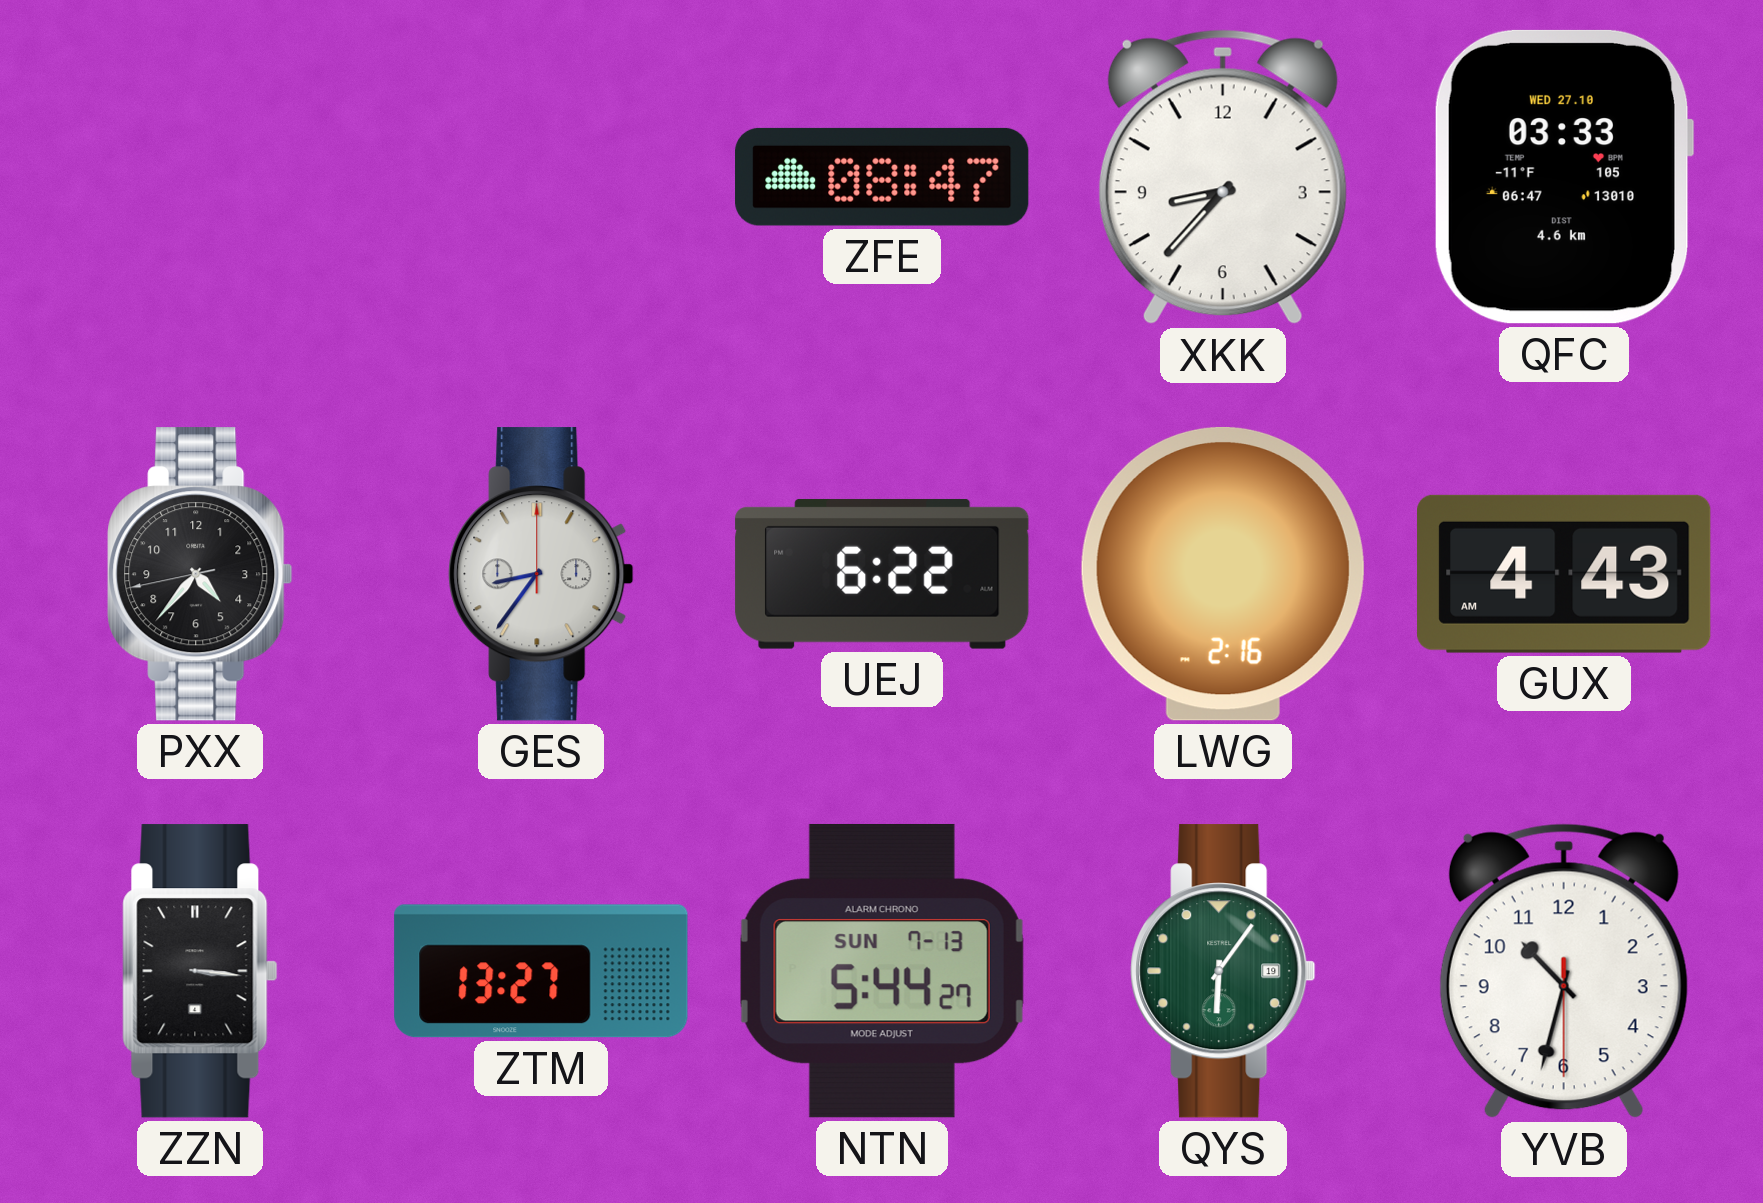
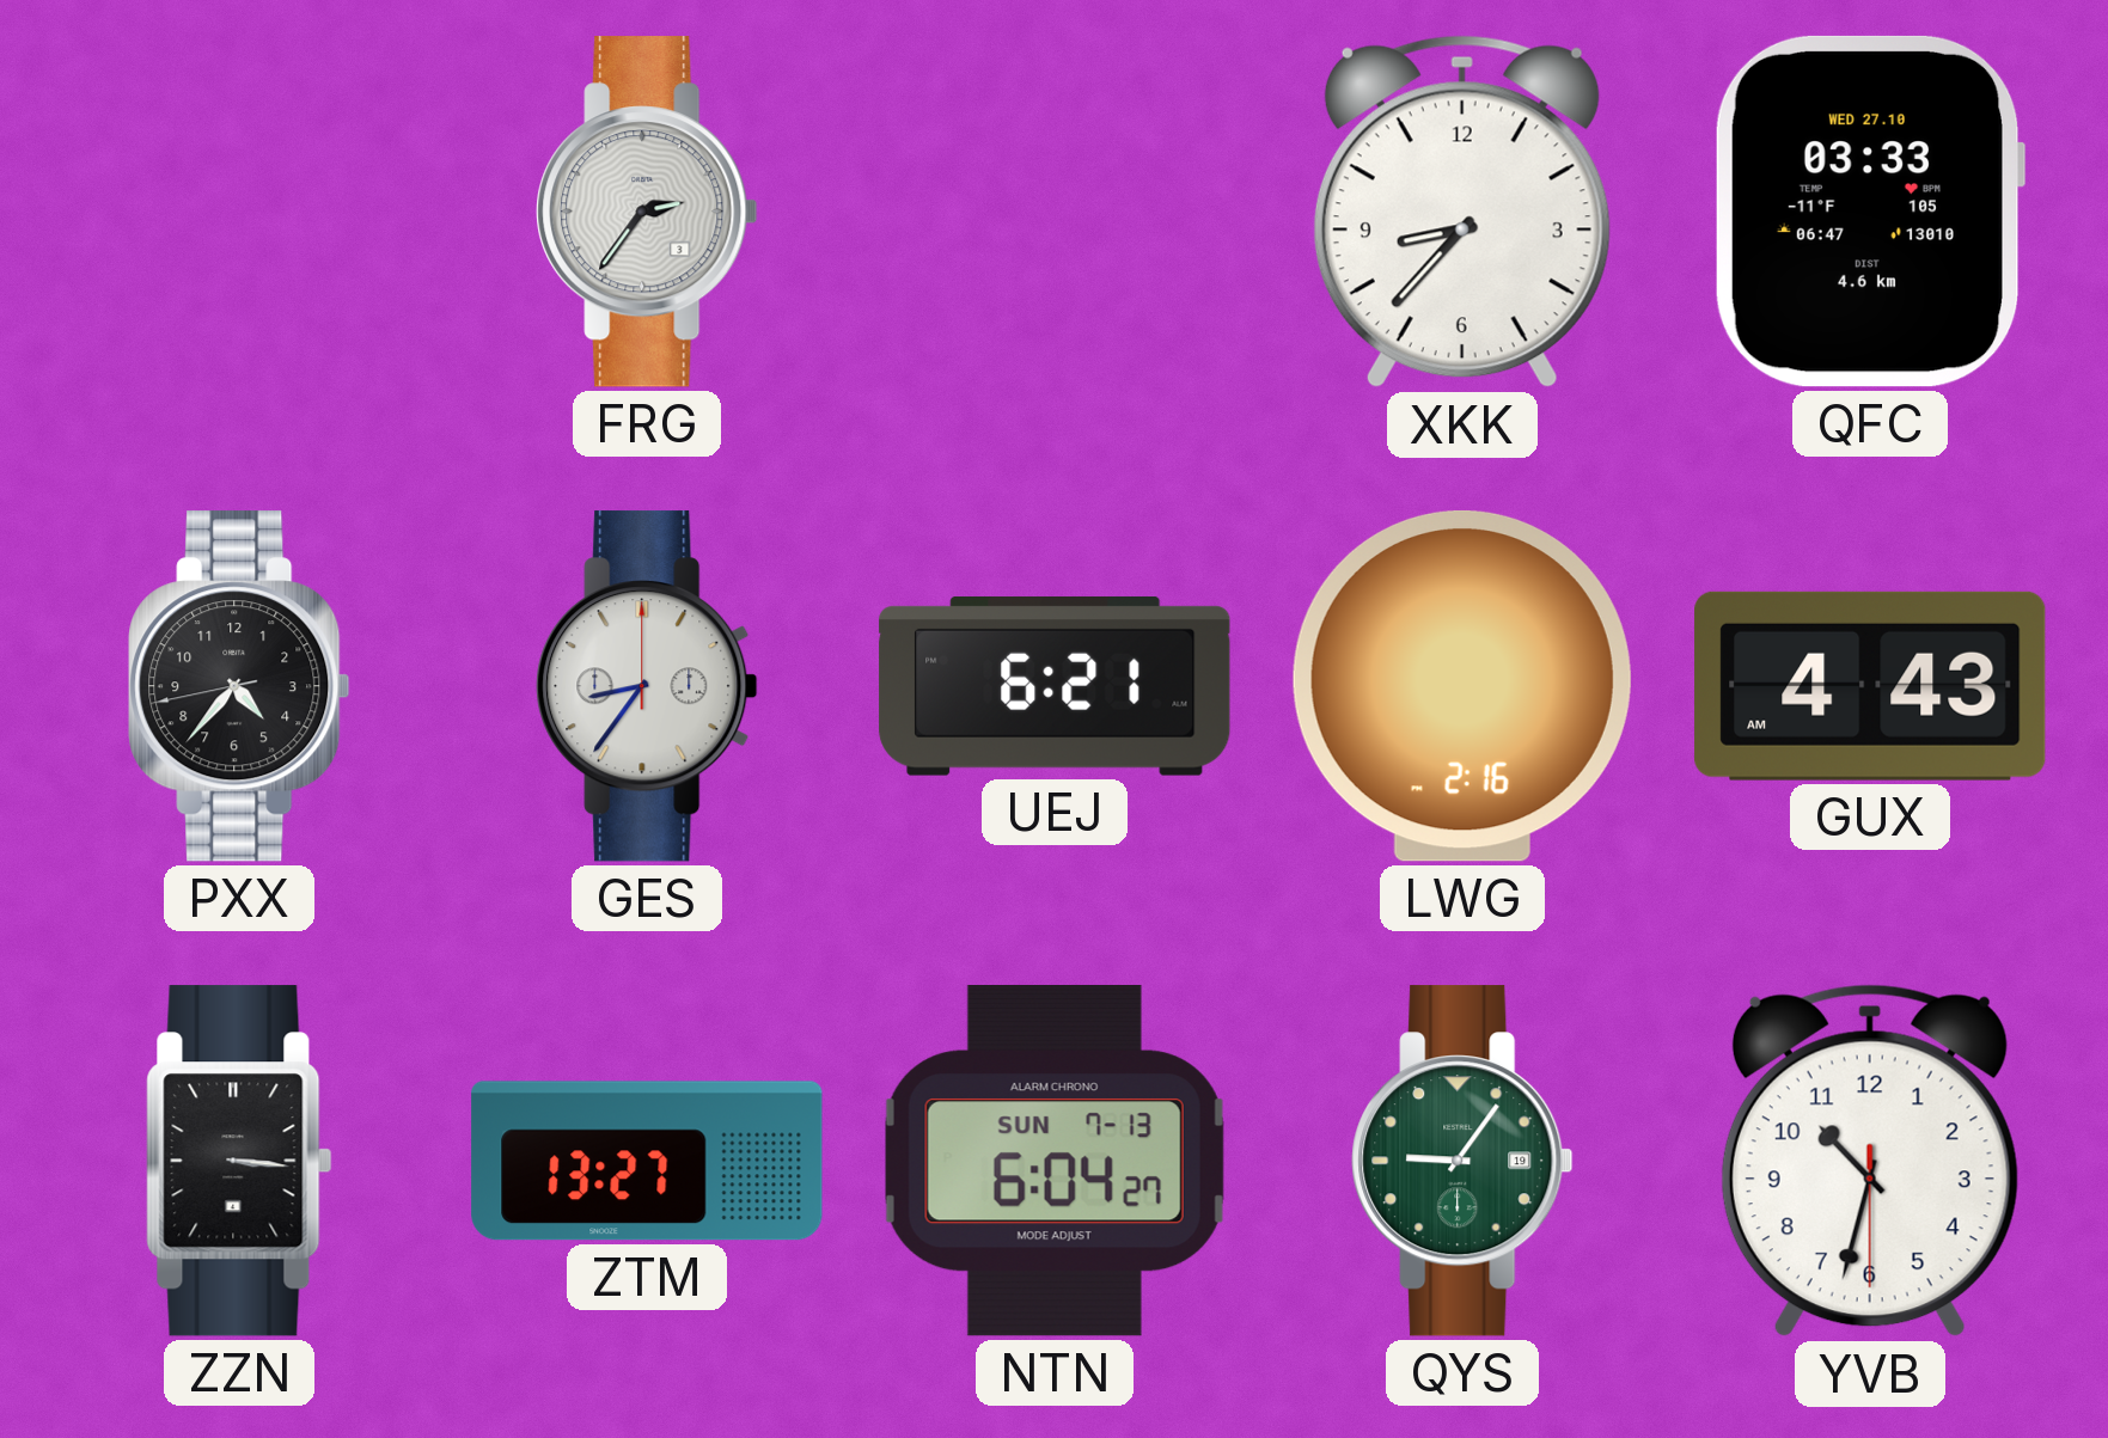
FRG: none -> 2:36 (647, 212)
ZFE: 08:47 -> none (882, 177)
UEJ: 6:22 -> 6:21 (1055, 686)
NTN: 5:44 -> 6:04 (1055, 1161)
QYS: 6:06 -> 9:06 (1462, 1161)
